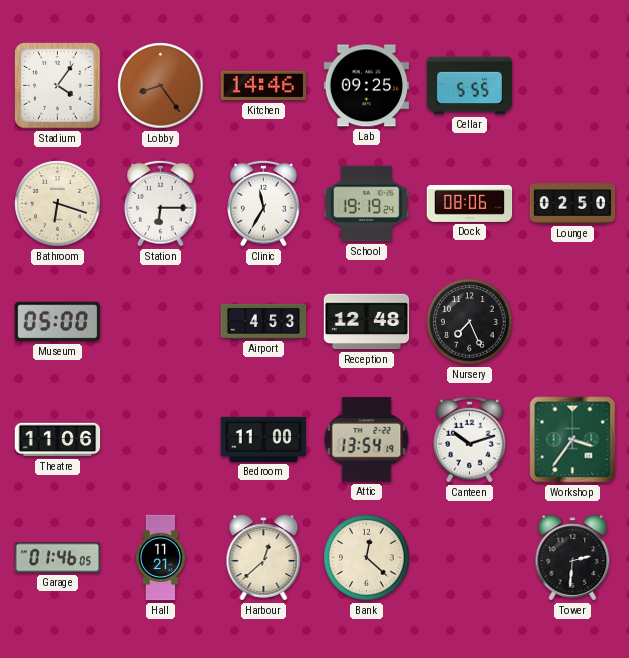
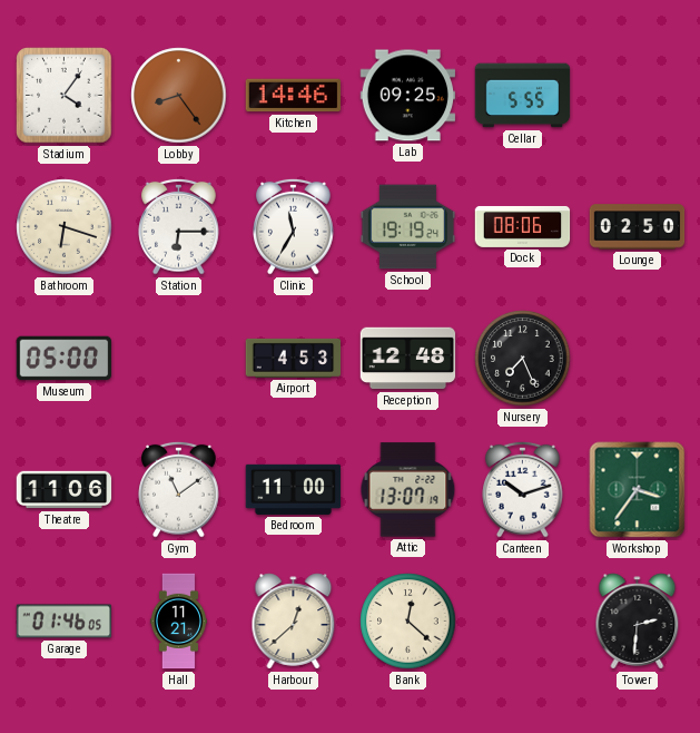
Gym: none -> 11:09 (179, 489)
Attic: 13:54 -> 13:07 (408, 490)
